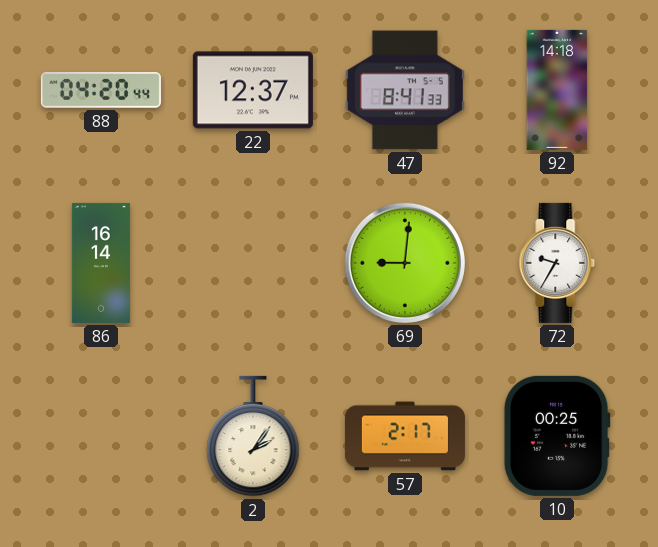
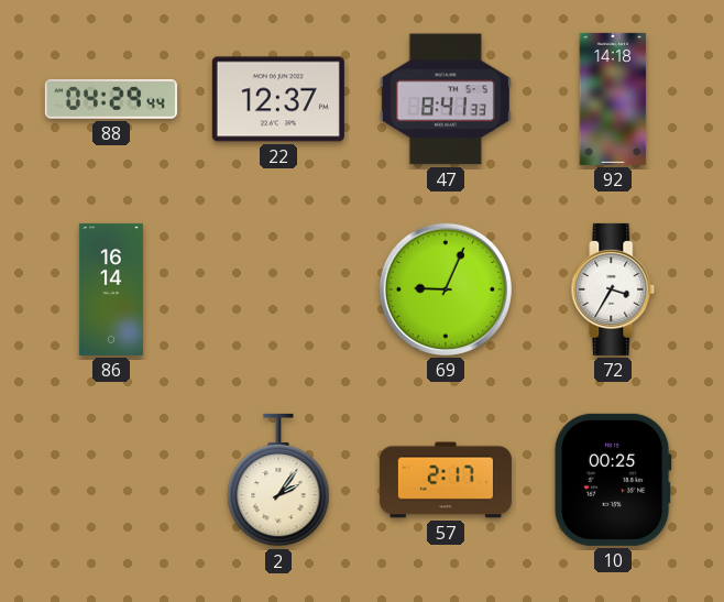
88: 04:20 -> 04:29 (111, 99)
69: 9:01 -> 9:04 (446, 289)
72: 9:35 -> 3:35 (613, 289)
